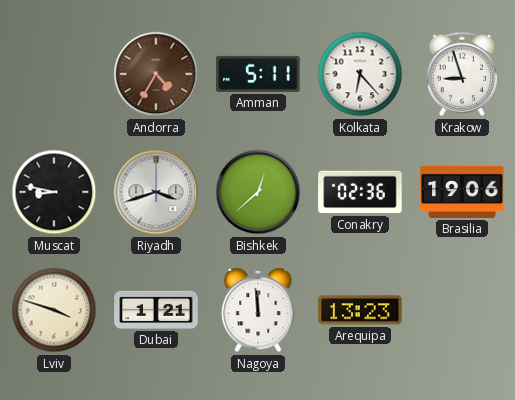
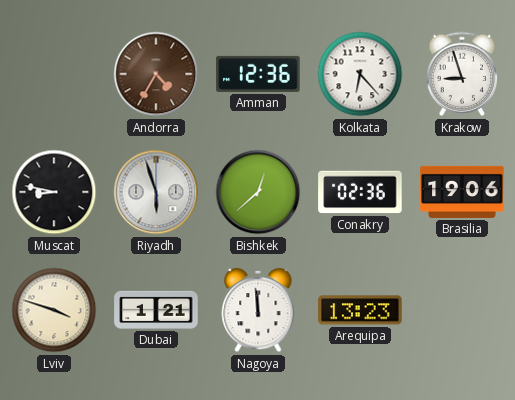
Amman: 5:11 -> 12:36 (258, 74)
Riyadh: 3:42 -> 5:57 (156, 192)
